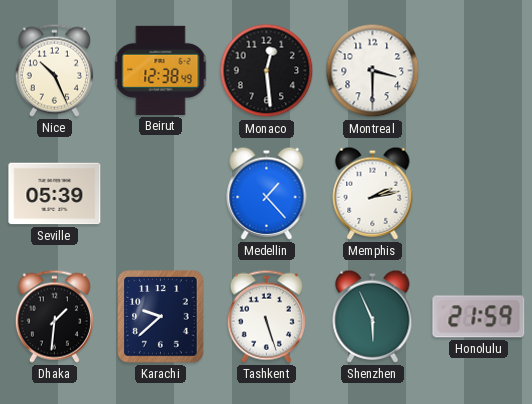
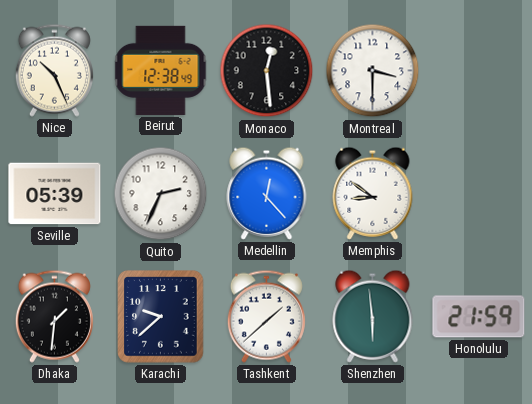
Quito: none -> 2:34 (161, 194)
Medellin: 1:23 -> 12:23 (267, 193)
Memphis: 2:13 -> 8:51 (373, 193)
Tashkent: 5:27 -> 1:38 (266, 316)
Shenzhen: 5:56 -> 5:59 (373, 316)
